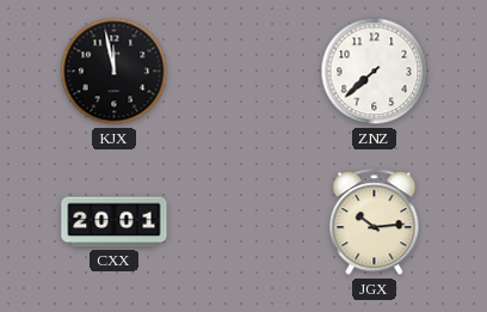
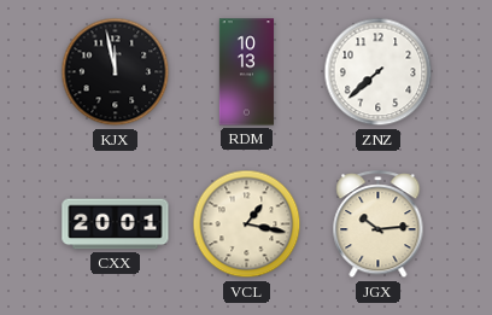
RDM: none -> 10:13 (246, 72)
VCL: none -> 1:17 (247, 224)
